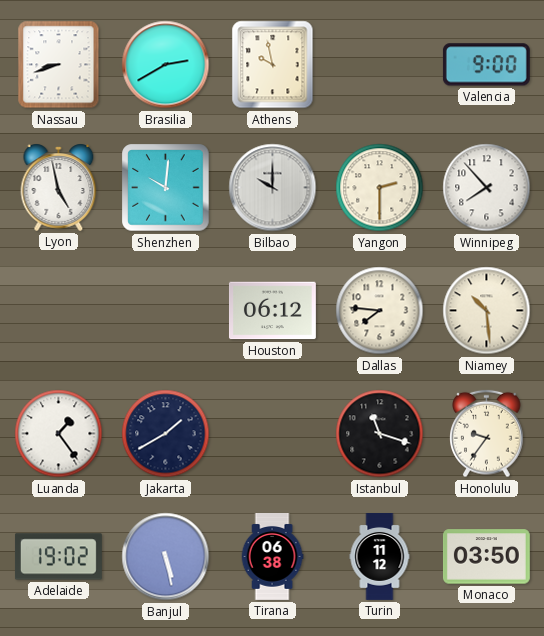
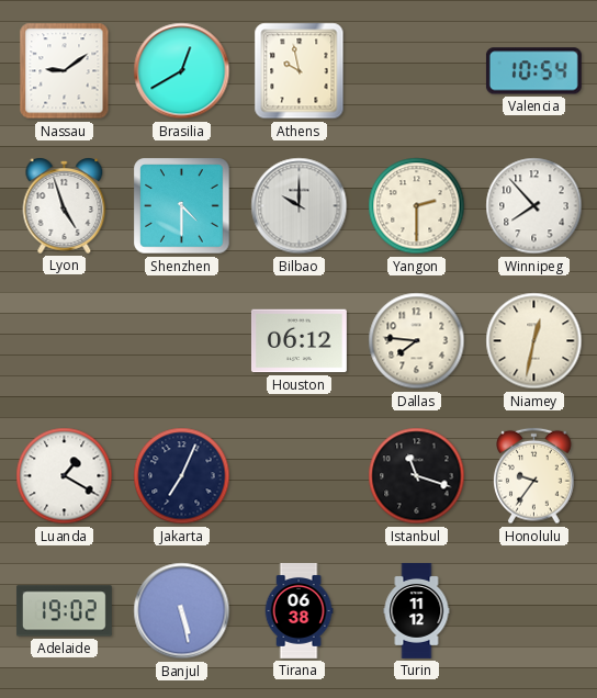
Nassau: 8:42 -> 9:09 (65, 71)
Brasilia: 2:40 -> 12:40 (182, 71)
Valencia: 9:00 -> 10:54 (533, 71)
Lyon: 4:58 -> 4:57 (65, 205)
Shenzhen: 10:01 -> 4:30 (182, 206)
Niamey: 10:29 -> 12:32 (534, 341)
Luanda: 1:24 -> 1:20 (65, 476)
Jakarta: 1:40 -> 7:04 (182, 476)
Monaco: 03:50 -> none (486, 557)
